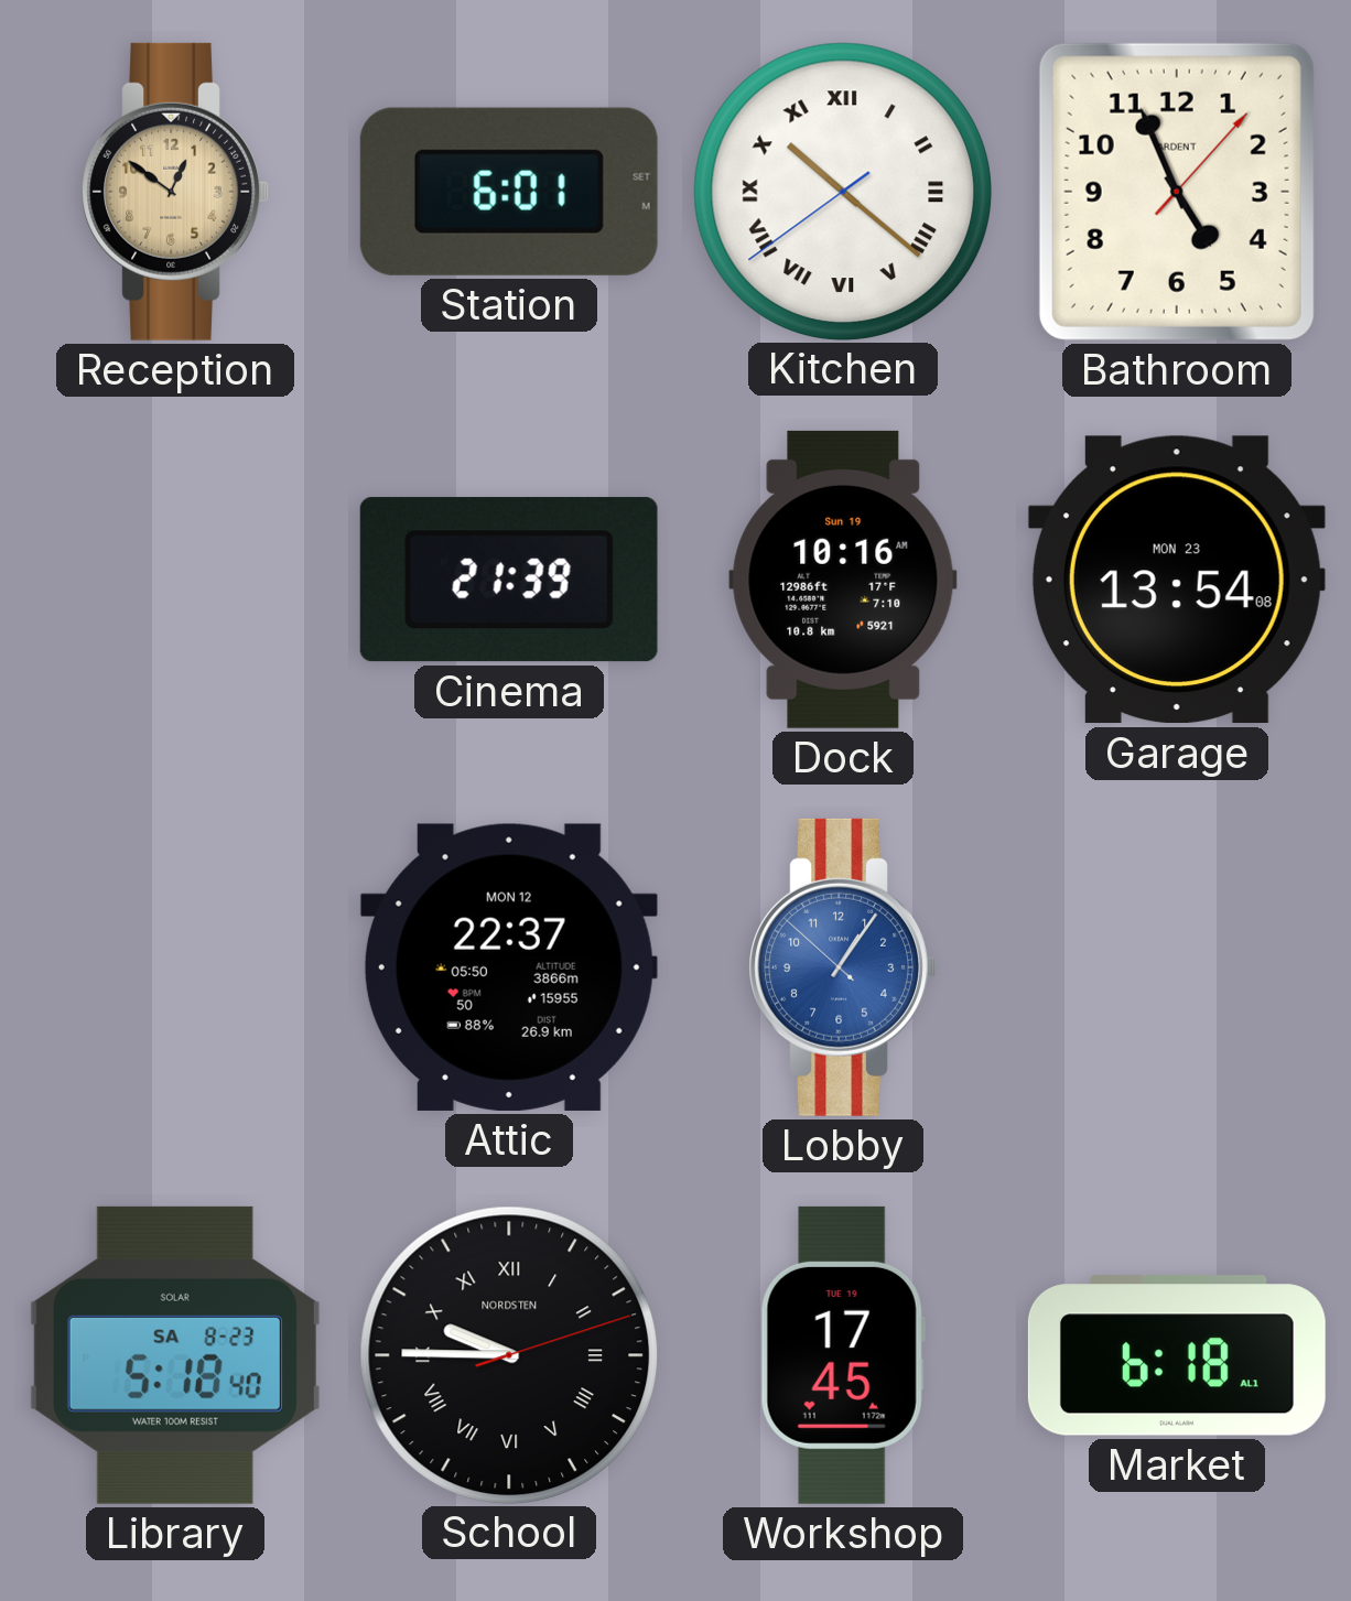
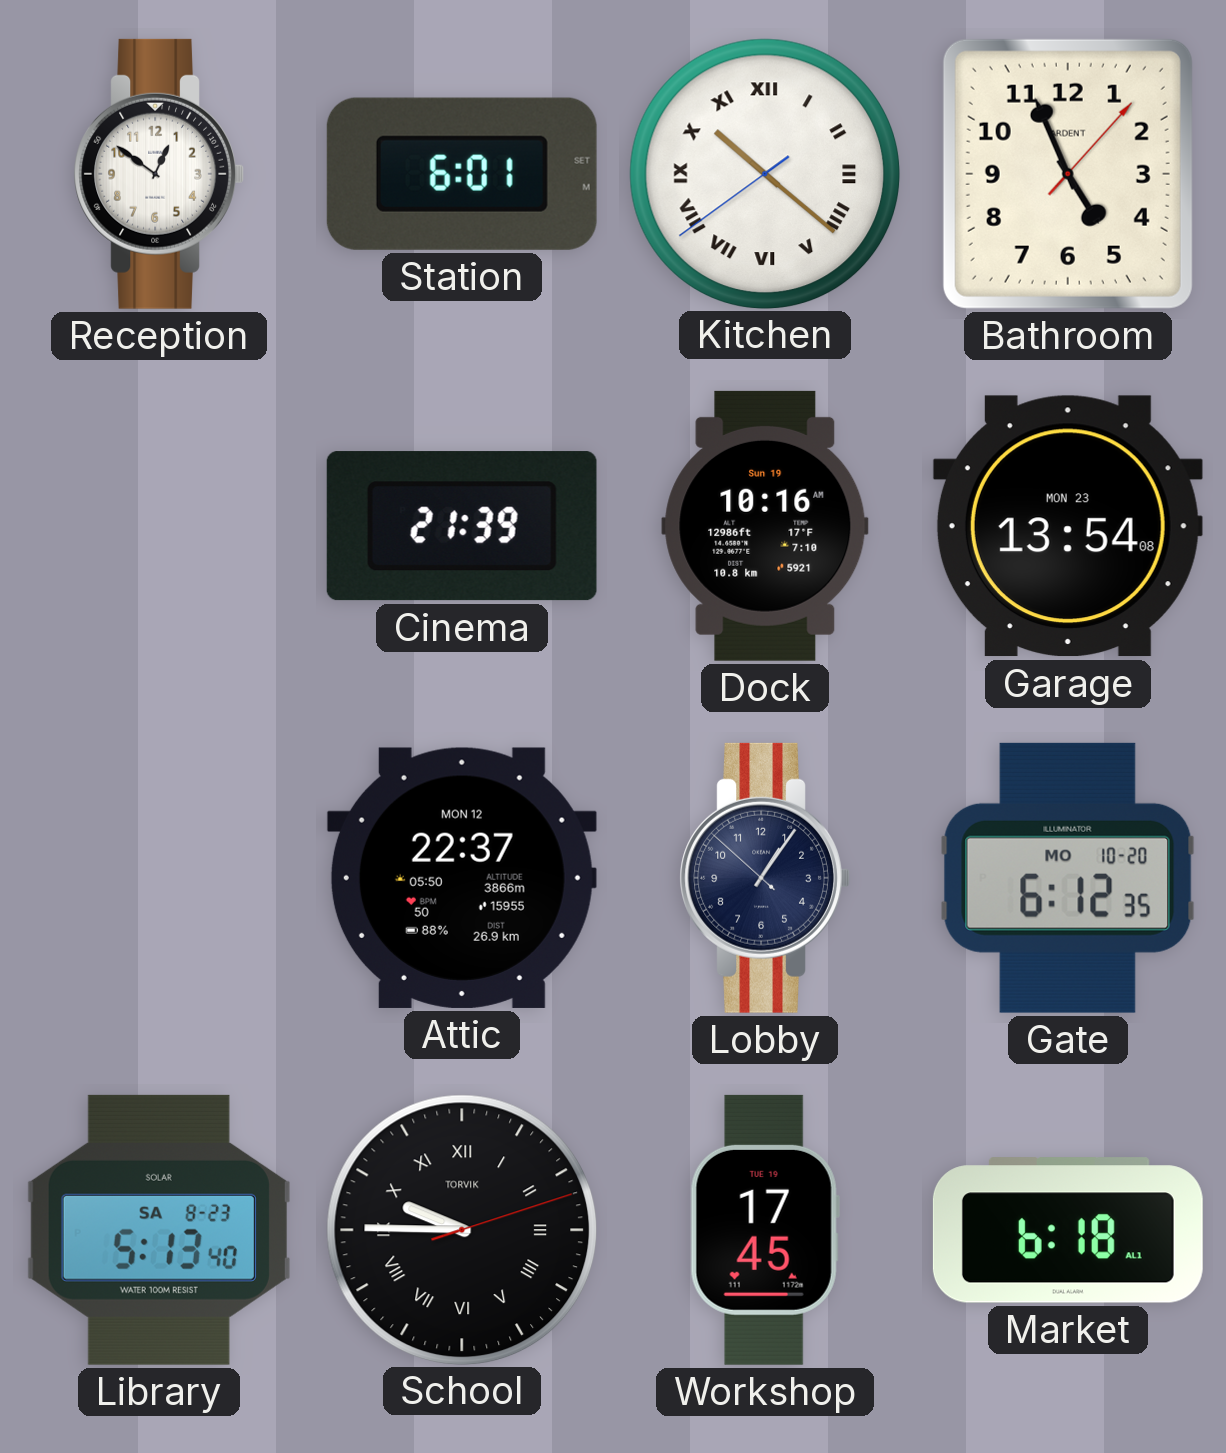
Reception dial: champagne -> white (159, 174)
Lobby dial: blue -> navy (765, 878)
Gate: none -> 6:12 (1068, 878)
Library: 5:18 -> 5:13 (159, 1230)
School brand: NORDSTEN -> TORVIK (462, 1229)
